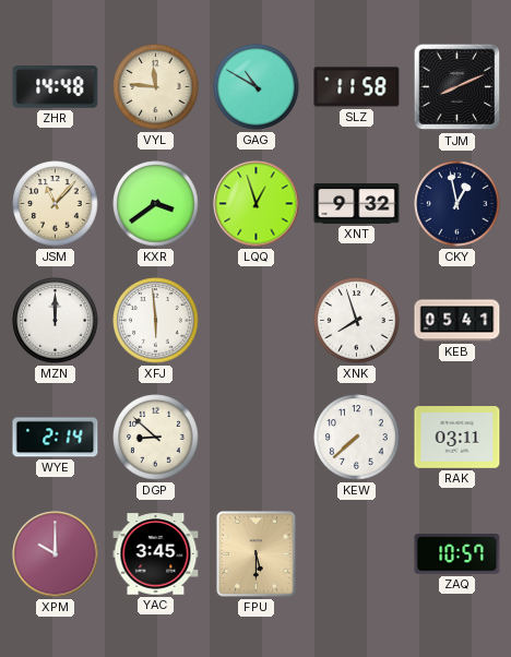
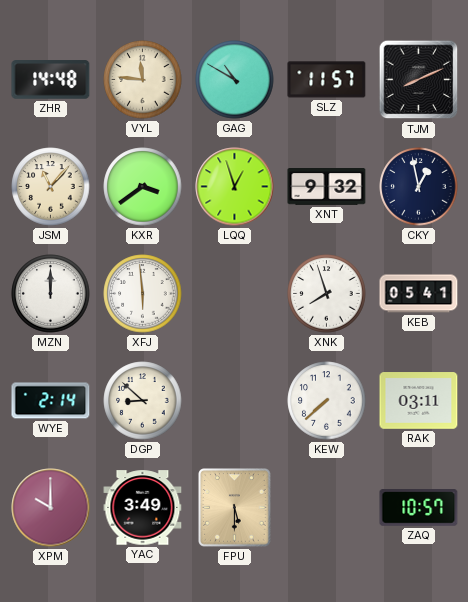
SLZ: 11:58 -> 11:57 (327, 80)
YAC: 3:45 -> 3:49 (143, 508)
